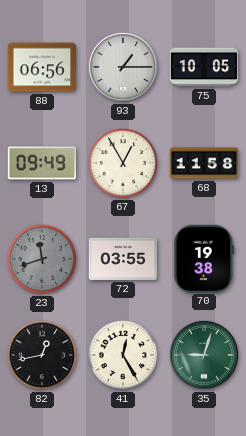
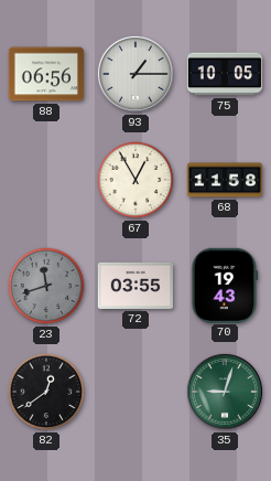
13: 09:49 -> none (41, 163)
70: 19:38 -> 19:43 (225, 285)
82: 12:43 -> 12:39 (46, 392)
41: 12:25 -> none (123, 355)
